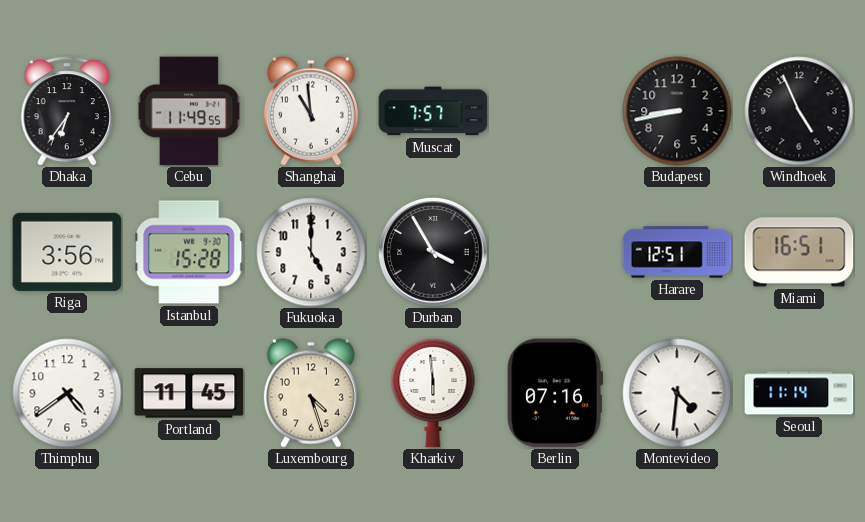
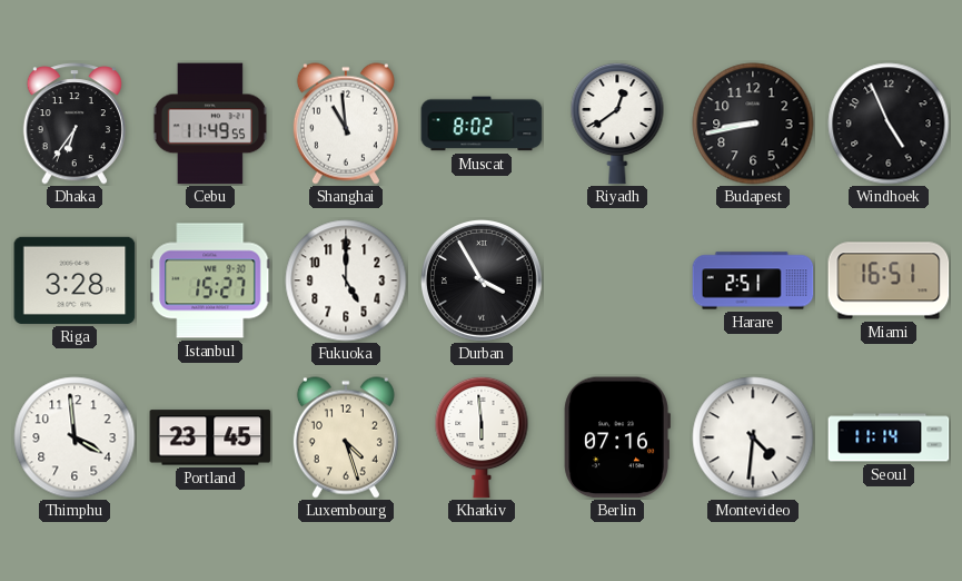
Muscat: 7:57 -> 8:02 (482, 124)
Riyadh: none -> 12:39 (617, 124)
Riga: 3:56 -> 3:28 (75, 280)
Istanbul: 15:28 -> 15:27 (210, 280)
Harare: 12:51 -> 2:51 (753, 280)
Thimphu: 4:39 -> 3:59 (75, 437)
Portland: 11:45 -> 23:45 (210, 437)
